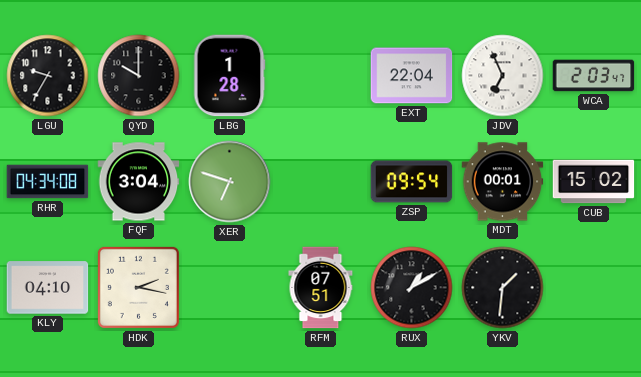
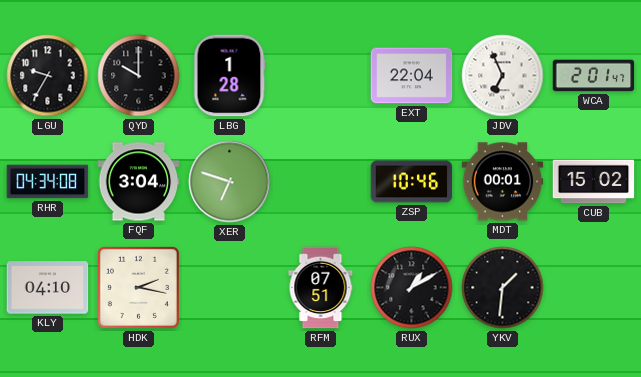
WCA: 2:03 -> 2:01 (594, 76)
ZSP: 09:54 -> 10:46 (412, 182)
